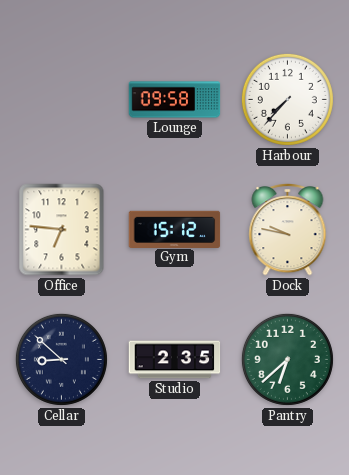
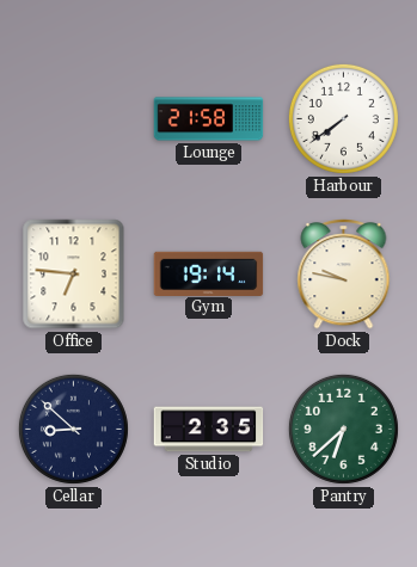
Lounge: 09:58 -> 21:58 (209, 119)
Harbour: 7:37 -> 7:39 (343, 118)
Gym: 15:12 -> 19:14 (209, 273)
